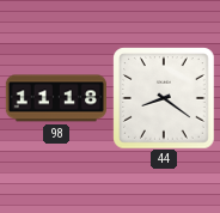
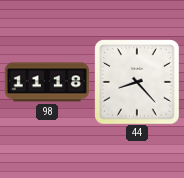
44: 8:21 -> 8:23 (137, 82)
